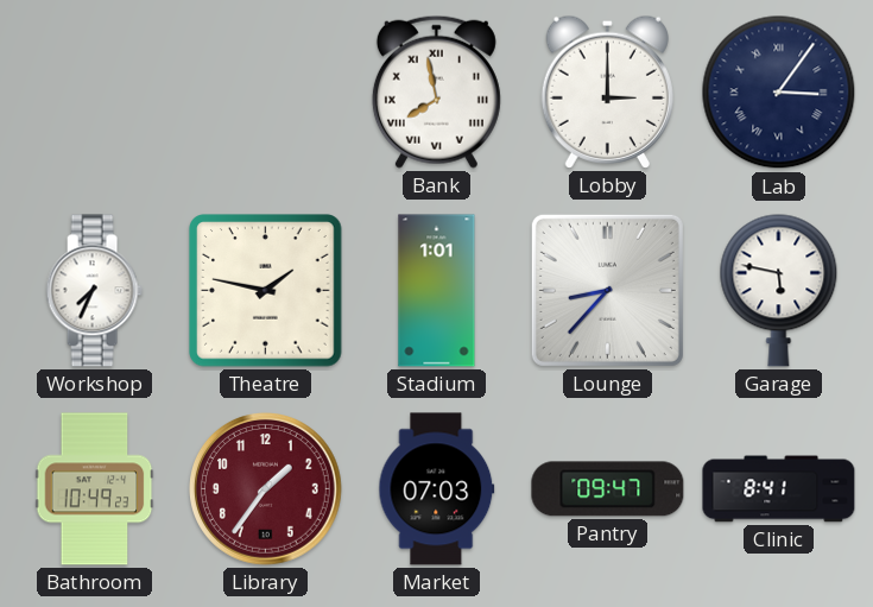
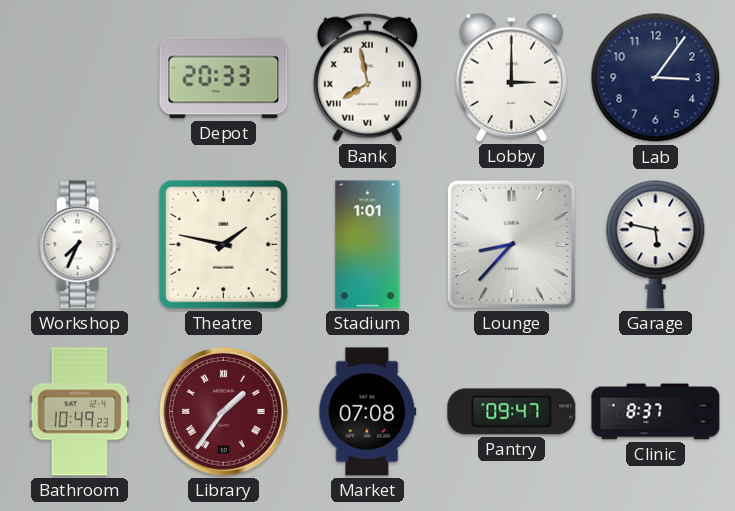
Depot: none -> 20:33 (224, 78)
Lab numerals: Roman -> Arabic (656, 78)
Library numerals: Arabic -> Roman (224, 412)
Market: 07:03 -> 07:08 (368, 412)
Clinic: 8:41 -> 8:37 (656, 412)
